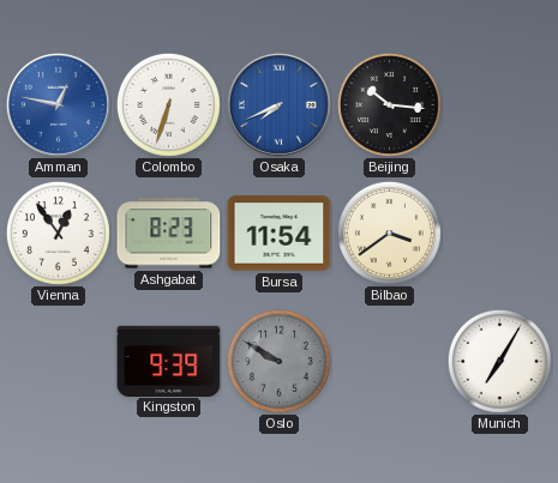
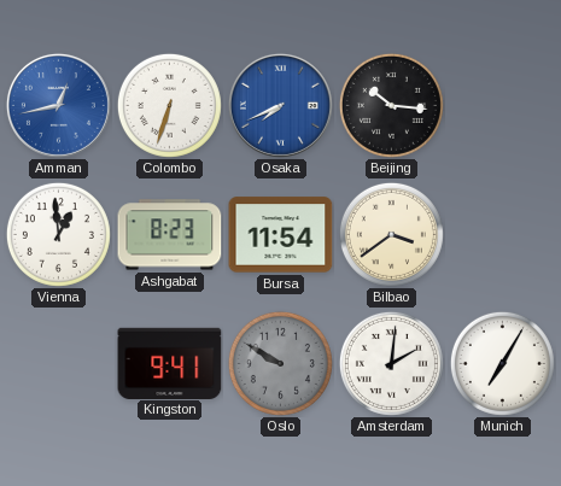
Amman: 12:47 -> 12:43 (58, 105)
Vienna: 12:54 -> 12:59 (58, 234)
Kingston: 9:39 -> 9:41 (170, 363)
Amsterdam: none -> 2:01 (391, 363)
